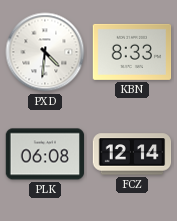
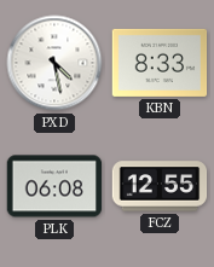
PXD: 4:31 -> 4:28 (54, 63)
FCZ: 12:14 -> 12:55 (160, 186)
